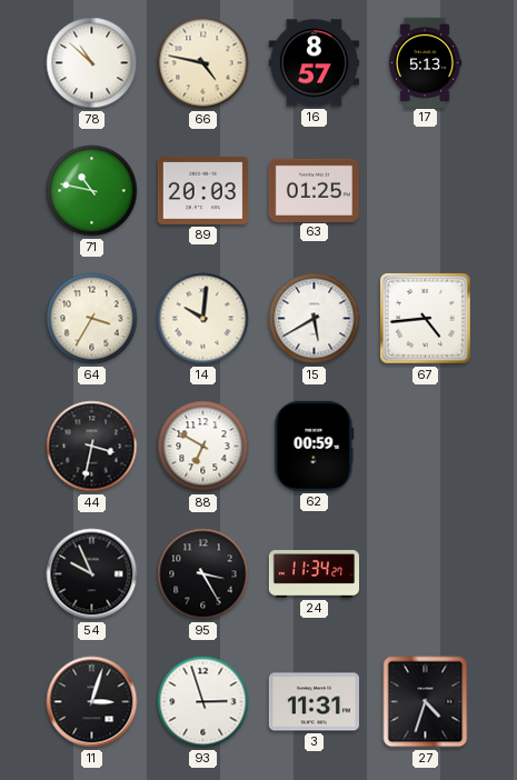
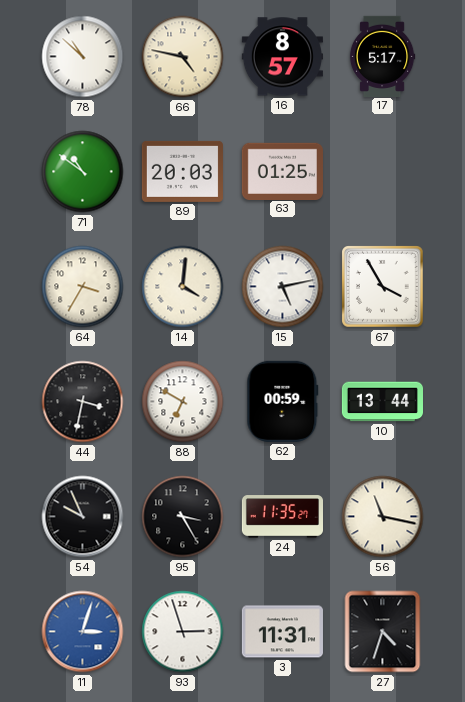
17: 5:13 -> 5:17 (382, 56)
71: 10:47 -> 10:51 (83, 172)
14: 10:01 -> 4:01 (183, 287)
15: 5:40 -> 5:13 (283, 287)
67: 4:44 -> 3:55 (383, 287)
10: none -> 13:44 (382, 402)
24: 11:34 -> 11:35 (282, 517)
56: none -> 11:17 (383, 517)
11 dial: black -> blue (83, 632)
